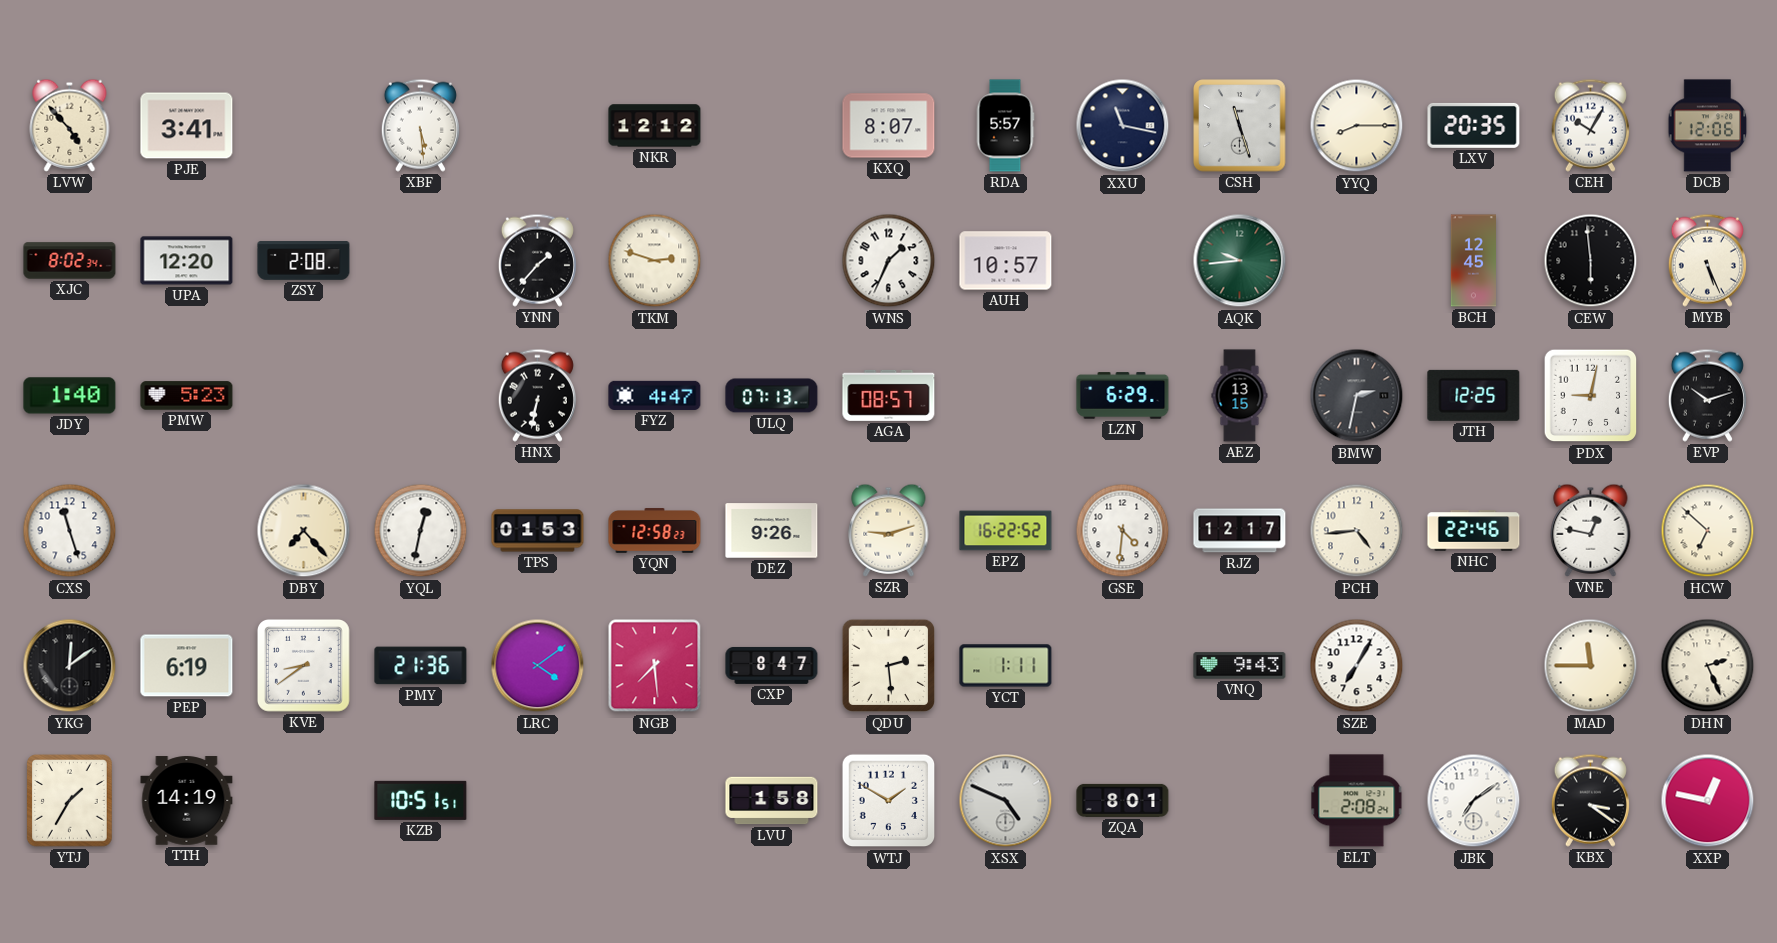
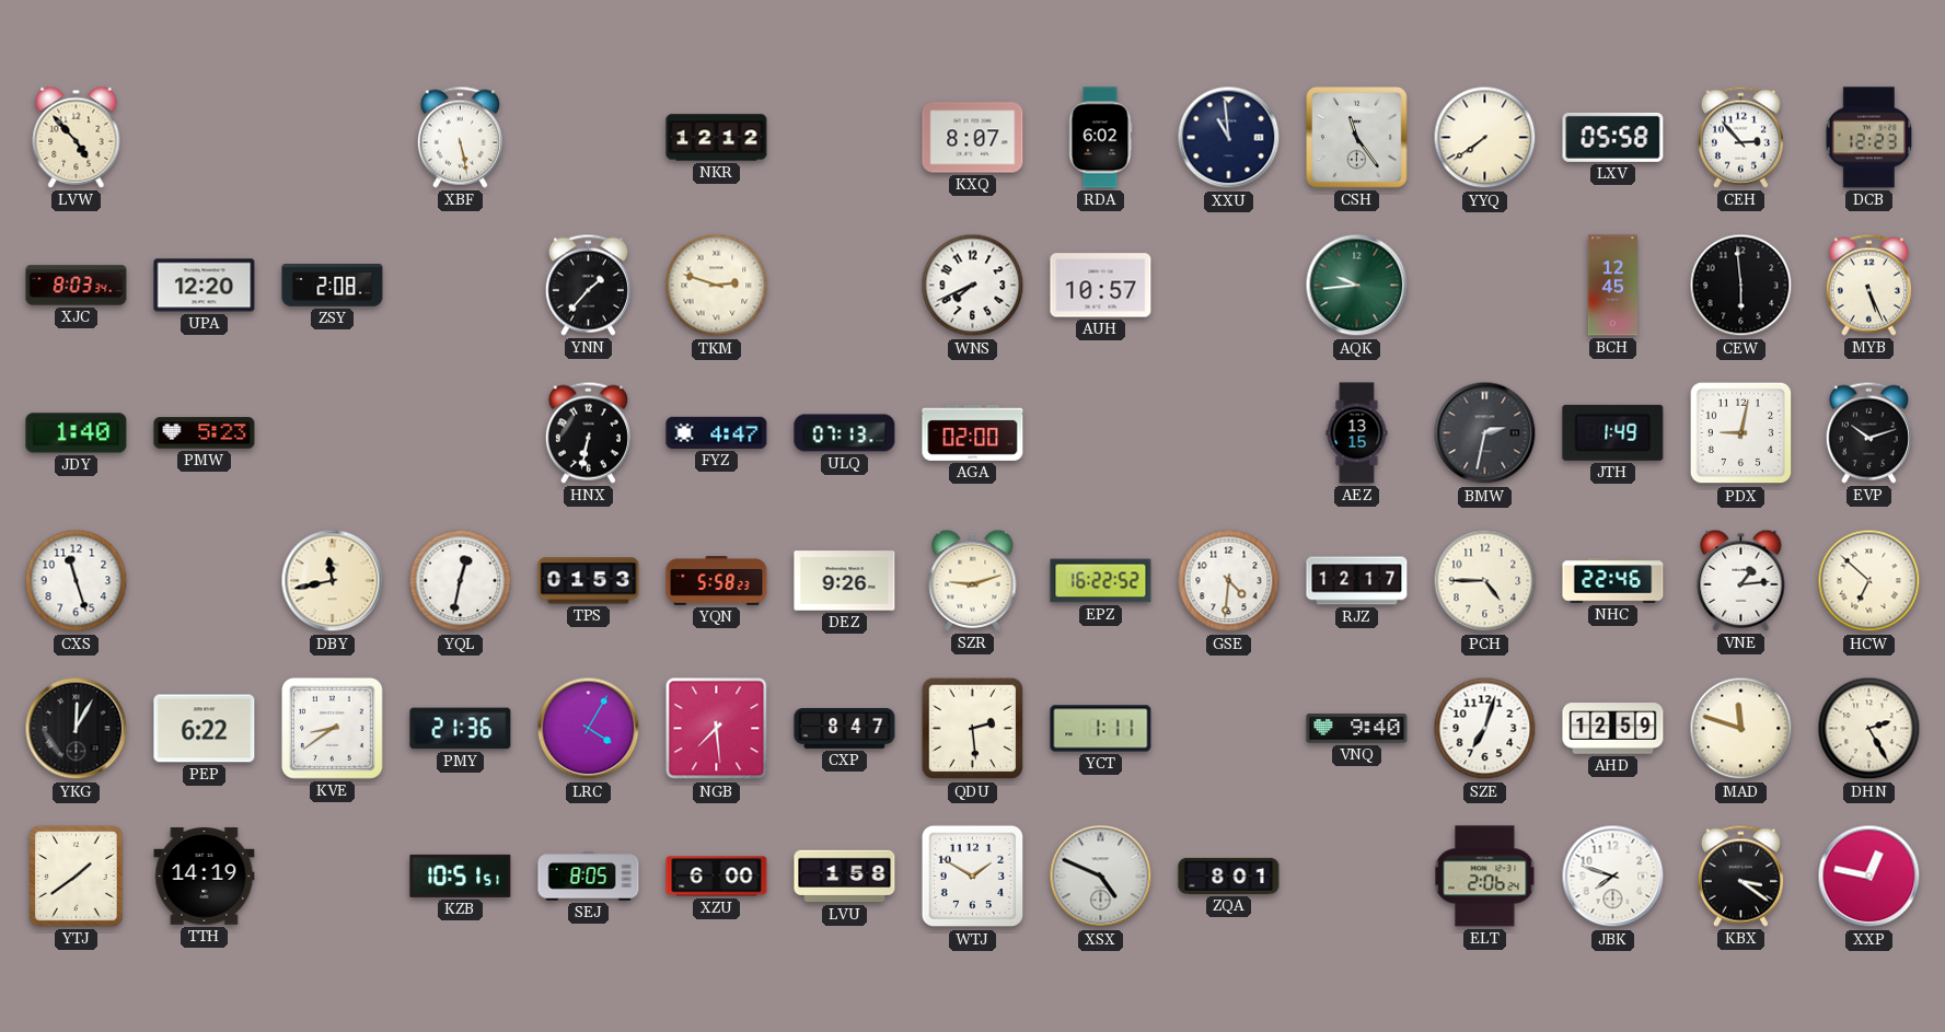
PJE: 3:41 -> none (187, 126)
XBF: 5:29 -> 5:28 (460, 137)
RDA: 5:57 -> 6:02 (1100, 138)
XXU: 11:17 -> 10:59 (1229, 138)
CSH: 11:27 -> 11:24 (1357, 138)
YYQ: 8:15 -> 7:39 (1485, 138)
LXV: 20:35 -> 05:58 (1613, 137)
CEH: 10:05 -> 2:53 (1740, 137)
DCB: 12:06 -> 12:23 (1869, 138)
XJC: 8:02 -> 8:03 (77, 286)
WNS: 1:34 -> 7:41 (973, 286)
AGA: 08:57 -> 02:00 (973, 432)
LZN: 6:29 -> none (1123, 396)
JTH: 12:25 -> 1:49 (1613, 432)
DBY: 7:23 -> 11:43 (333, 581)
YQN: 12:58 -> 5:58 (717, 581)
PCH: 4:44 -> 4:45 (1485, 581)
VNE: 12:47 -> 1:14 (1741, 580)
YKG: 12:09 -> 12:05 (77, 729)
PEP: 6:19 -> 6:22 (205, 729)
LRC: 4:09 -> 4:05 (589, 729)
VNQ: 9:43 -> 9:40 (1357, 729)
SZE: 7:05 -> 7:03 (1485, 729)
AHD: none -> 12:59 (1613, 729)
MAD: 11:45 -> 11:48 (1741, 729)
DHN: 2:26 -> 2:25 (1869, 729)
YTJ: 1:35 -> 1:39 (77, 877)
SEJ: none -> 8:05 (589, 877)
XZU: none -> 6:00 (717, 877)
ELT: 2:08 -> 2:06 (1485, 877)
JBK: 7:09 -> 7:48 (1613, 877)
